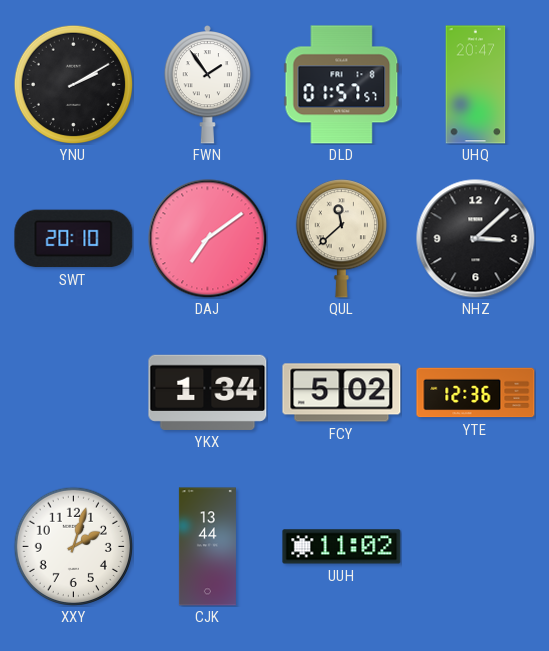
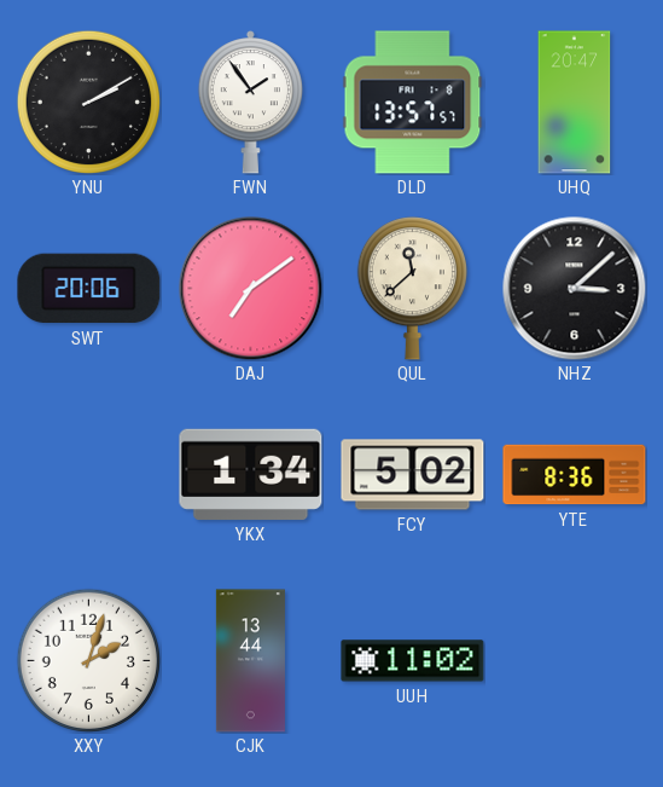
DLD: 01:57 -> 13:57 (413, 103)
SWT: 20:10 -> 20:06 (89, 289)
YTE: 12:36 -> 8:36 (575, 475)
